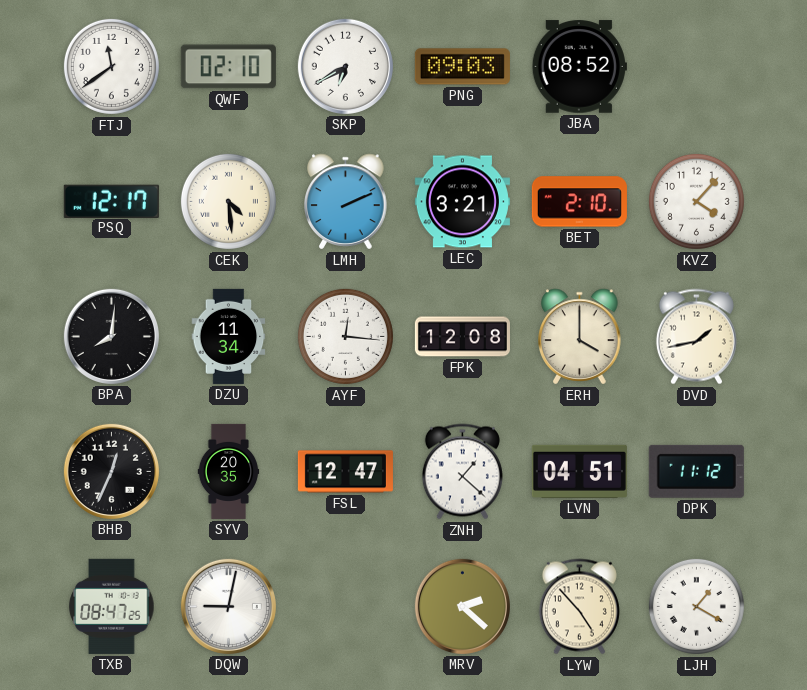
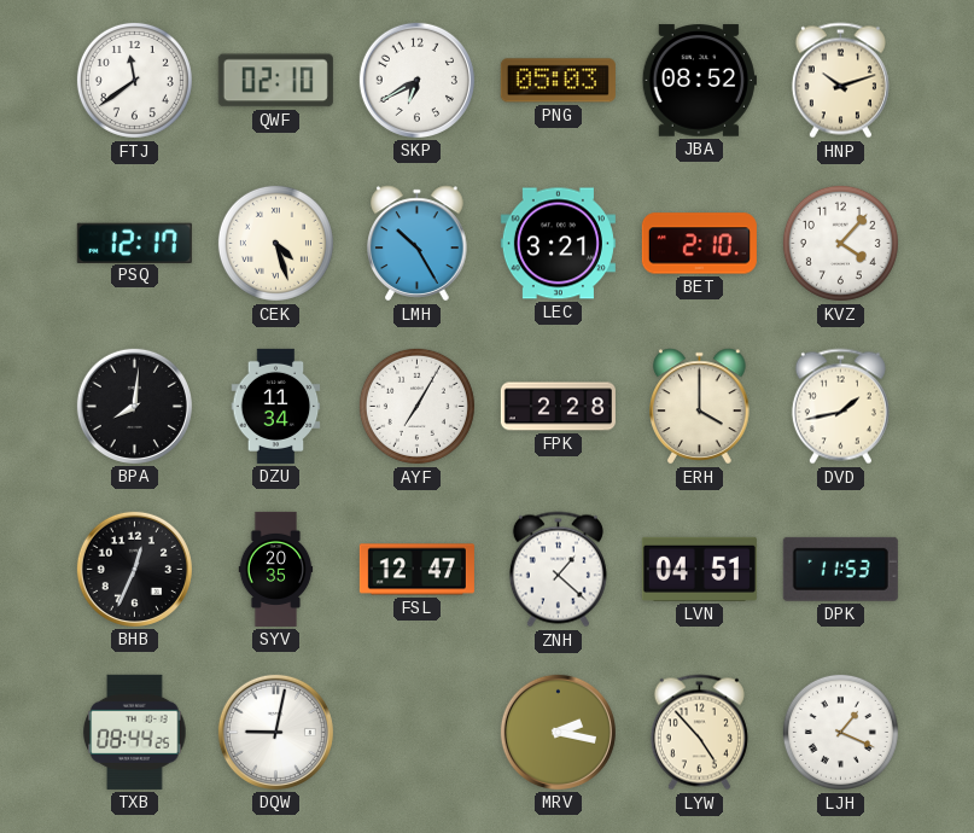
PNG: 09:03 -> 05:03 (558, 81)
HNP: none -> 10:12 (840, 81)
CEK: 4:29 -> 4:27 (275, 243)
LMH: 2:11 -> 10:25 (418, 244)
AYF: 12:16 -> 7:05 (416, 406)
FPK: 12:08 -> 2:28 (558, 407)
DPK: 11:12 -> 11:53 (840, 569)
TXB: 08:47 -> 08:44 (135, 732)
MRV: 2:22 -> 2:17 (558, 732)
LJH: 1:20 -> 1:19 (840, 732)
